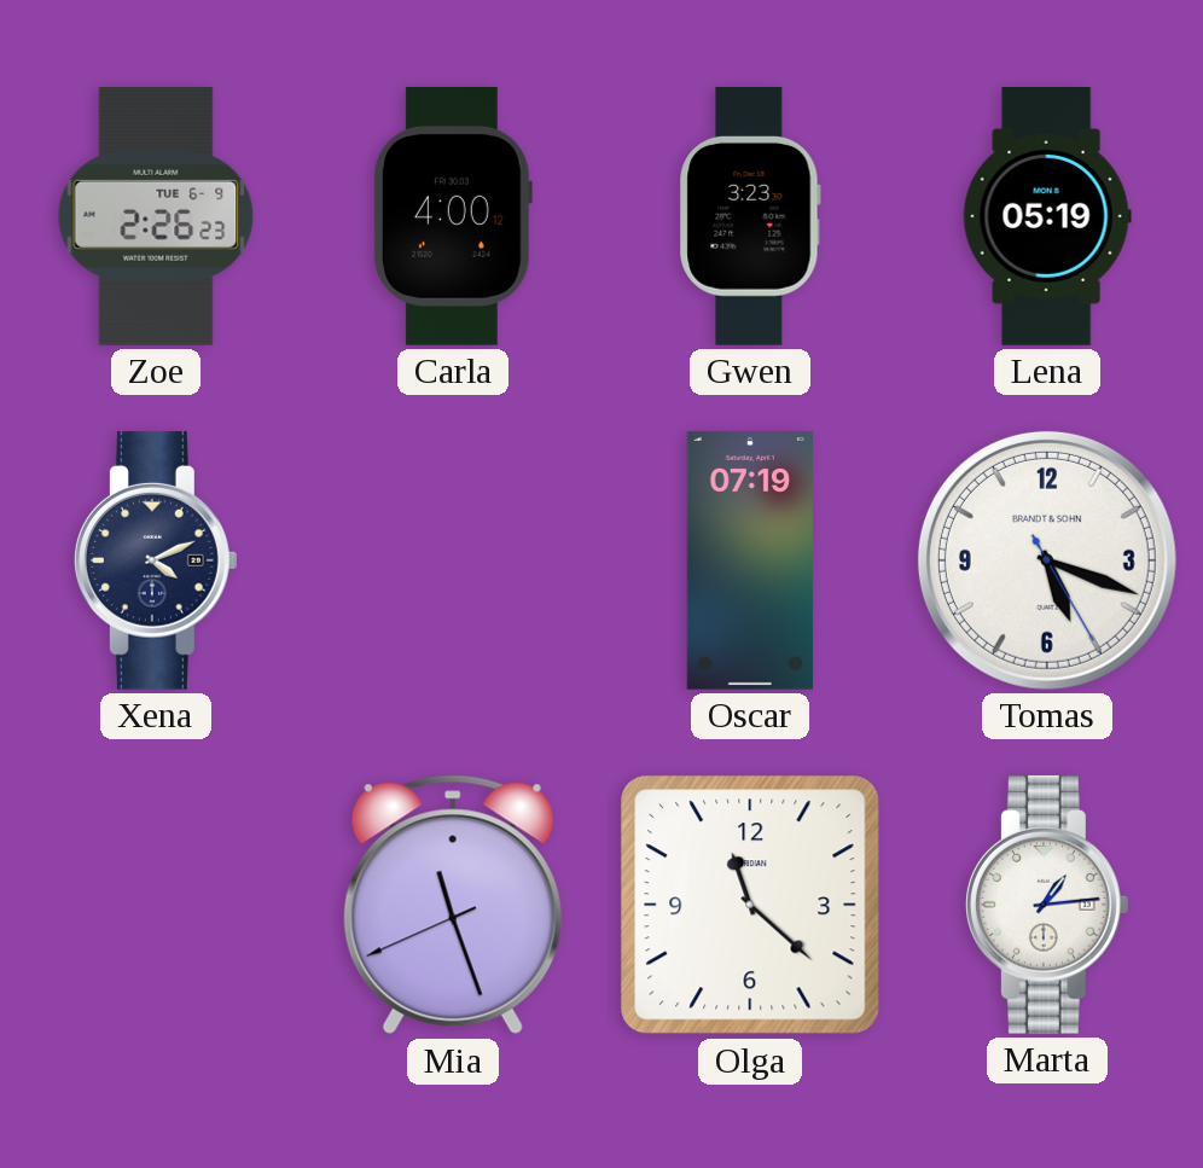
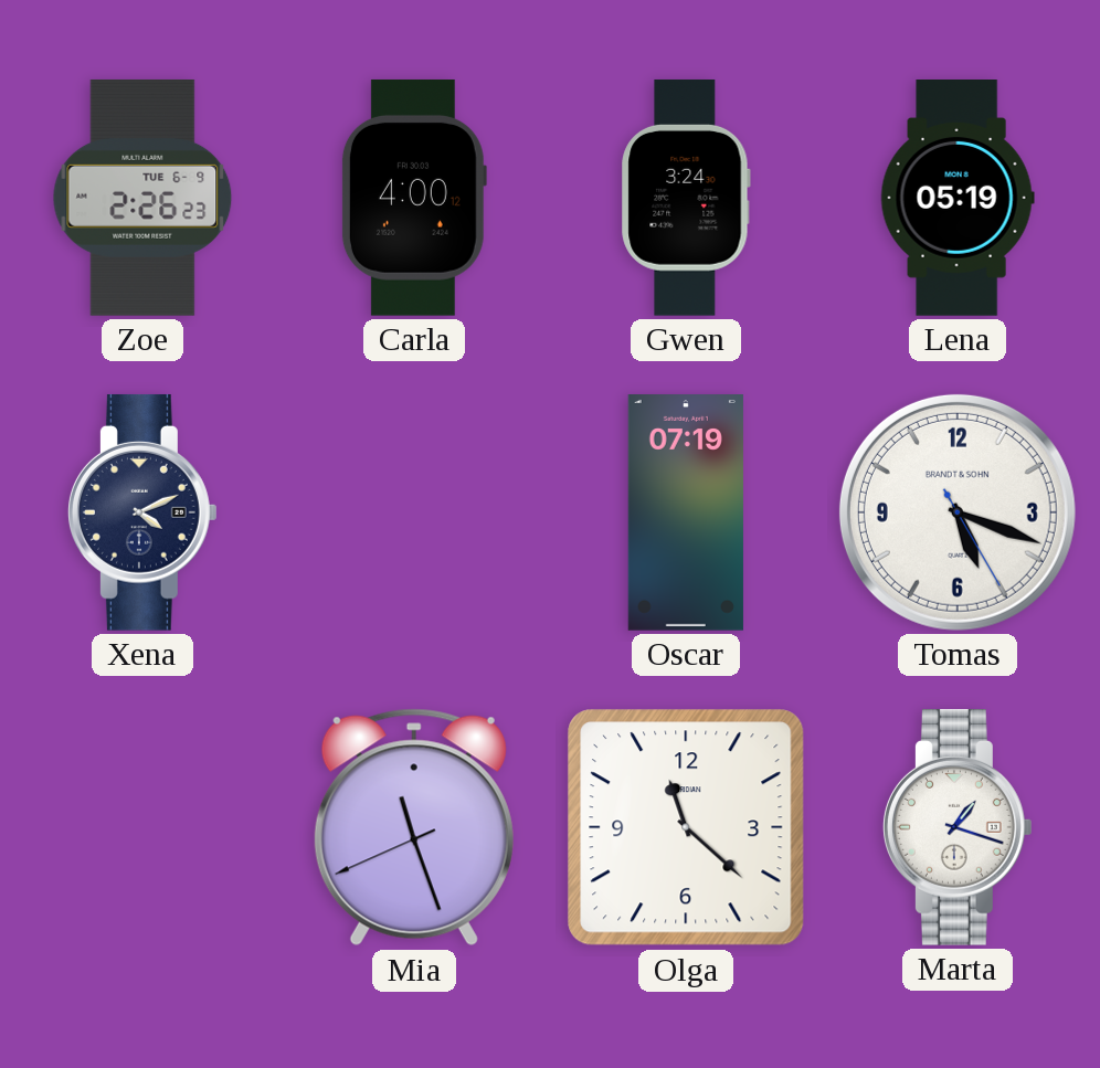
Gwen: 3:23 -> 3:24 (686, 198)
Marta: 1:14 -> 1:18 (958, 827)
